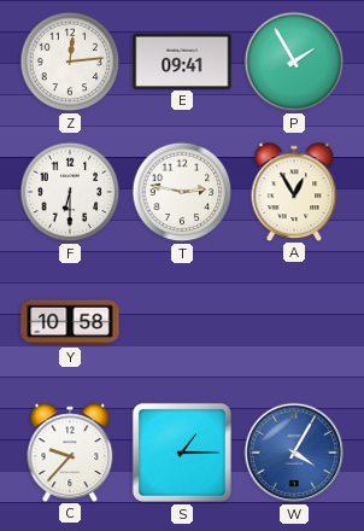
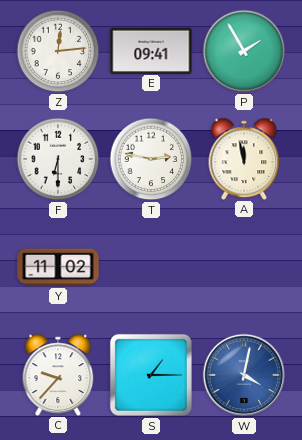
A: 12:55 -> 11:58 (244, 158)
Y: 10:58 -> 11:02 (58, 267)
W: 4:05 -> 4:02 (244, 375)
